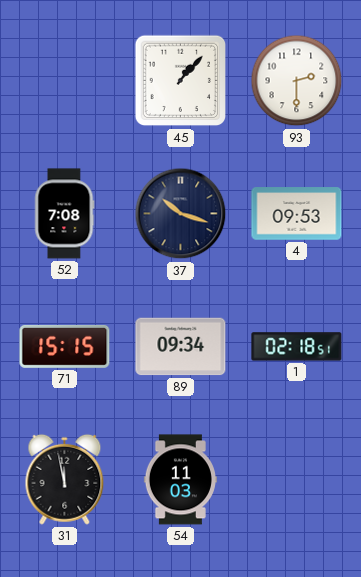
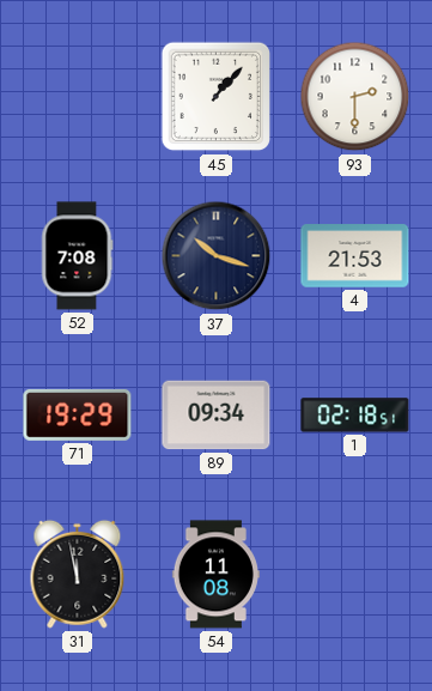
4: 09:53 -> 21:53 (355, 256)
71: 15:15 -> 19:29 (78, 414)
54: 11:03 -> 11:08 (215, 575)
